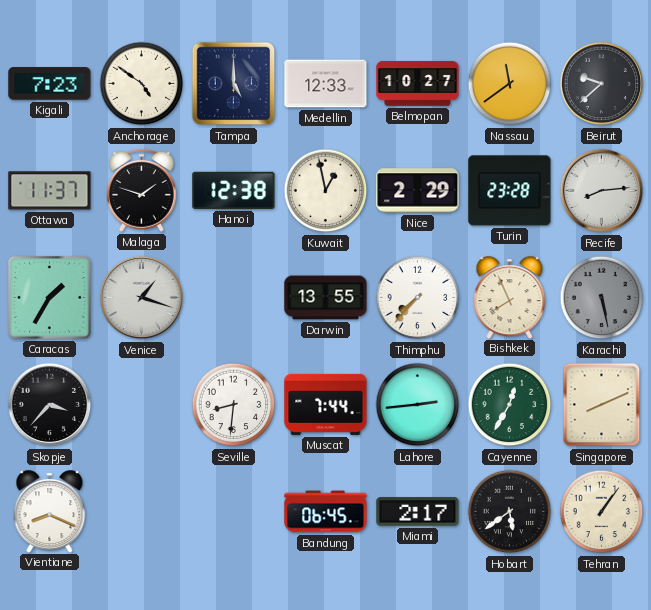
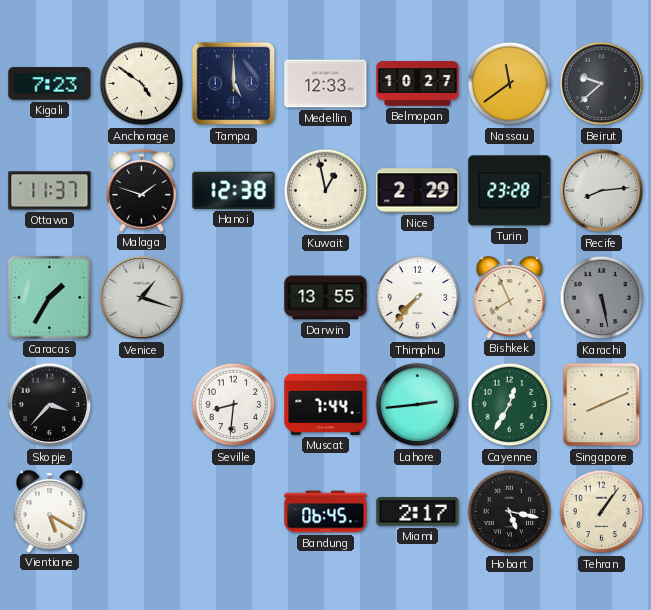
Vientiane: 8:19 -> 5:20 (50, 511)
Hobart: 5:39 -> 5:17 (510, 512)
